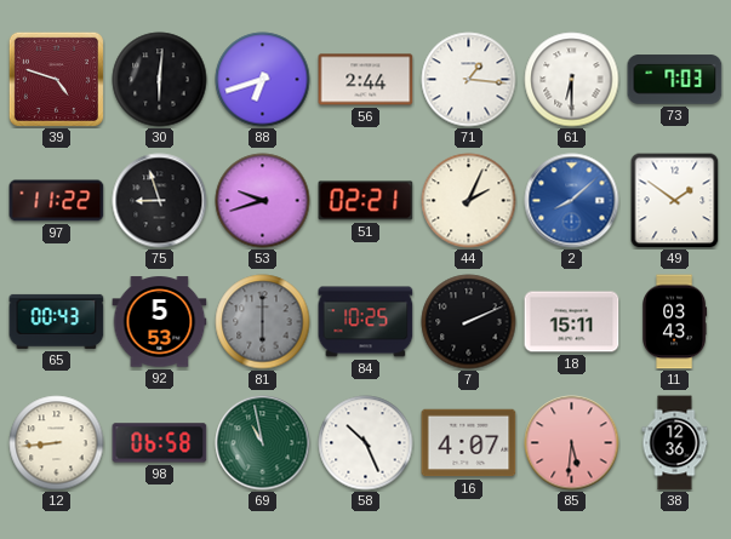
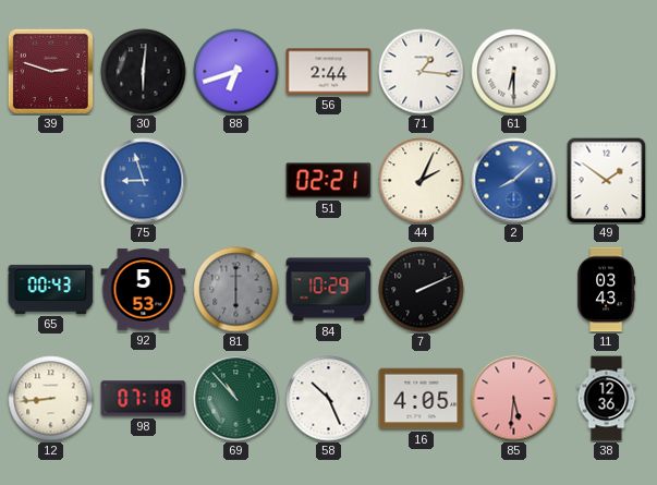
39: 4:48 -> 2:48 (50, 71)
73: 7:03 -> none (675, 80)
97: 11:22 -> none (57, 201)
75 dial: black -> blue (144, 181)
53: 9:42 -> none (263, 201)
84: 10:25 -> 10:29 (329, 290)
18: 15:11 -> none (572, 322)
98: 06:58 -> 07:18 (144, 399)
69: 10:58 -> 10:53 (236, 399)
16: 4:07 -> 4:05 (422, 399)
